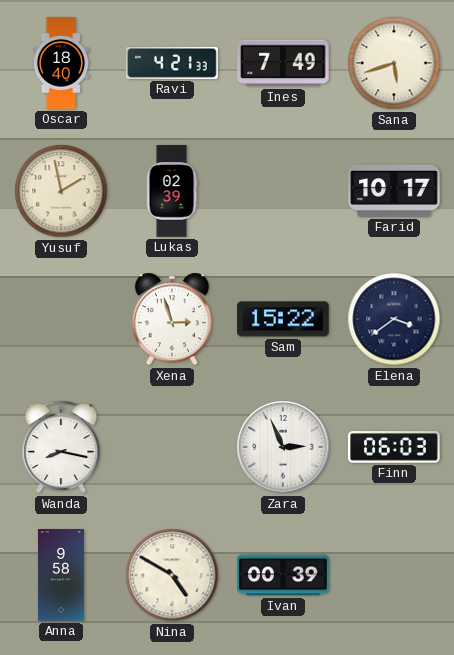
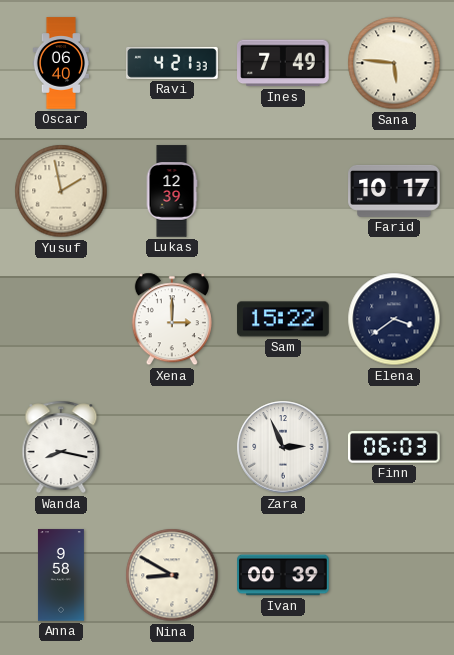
Oscar: 18:40 -> 06:40 (60, 63)
Sana: 5:42 -> 5:46 (394, 63)
Lukas: 02:39 -> 12:39 (172, 191)
Xena: 2:57 -> 3:00 (172, 319)
Nina: 4:50 -> 8:50 (172, 575)
